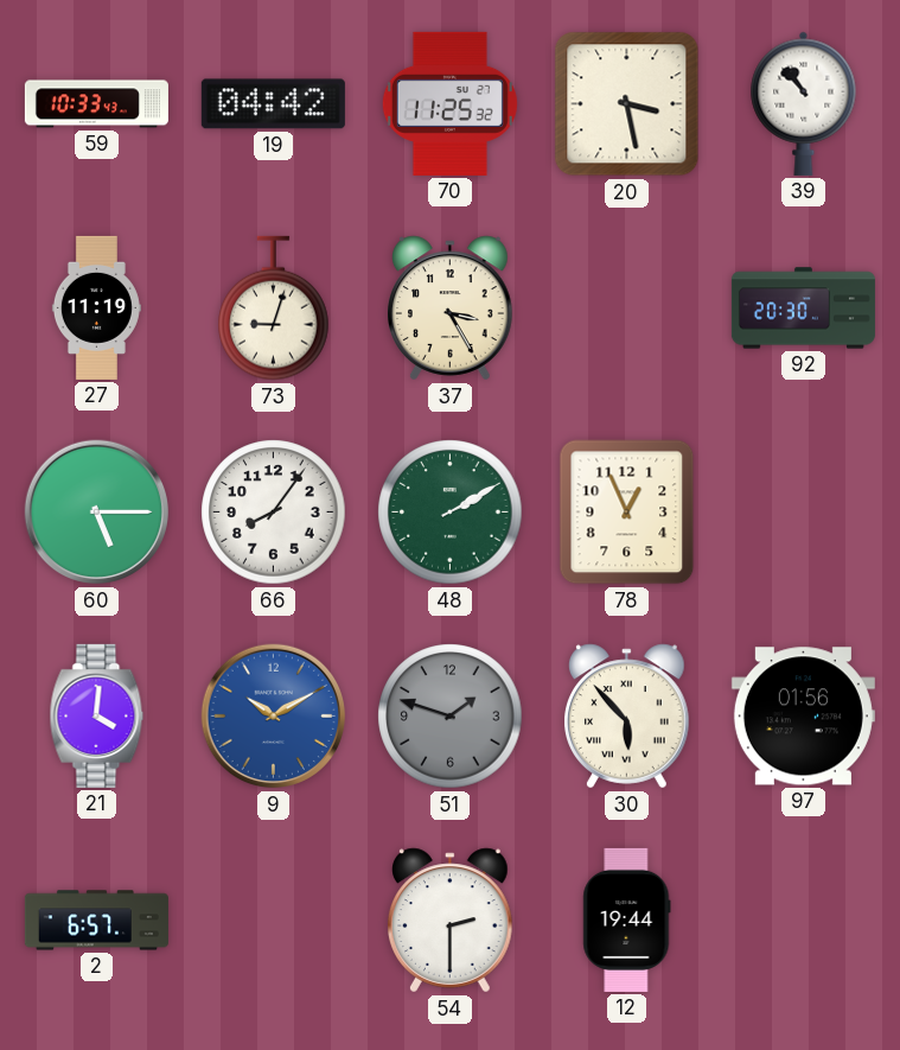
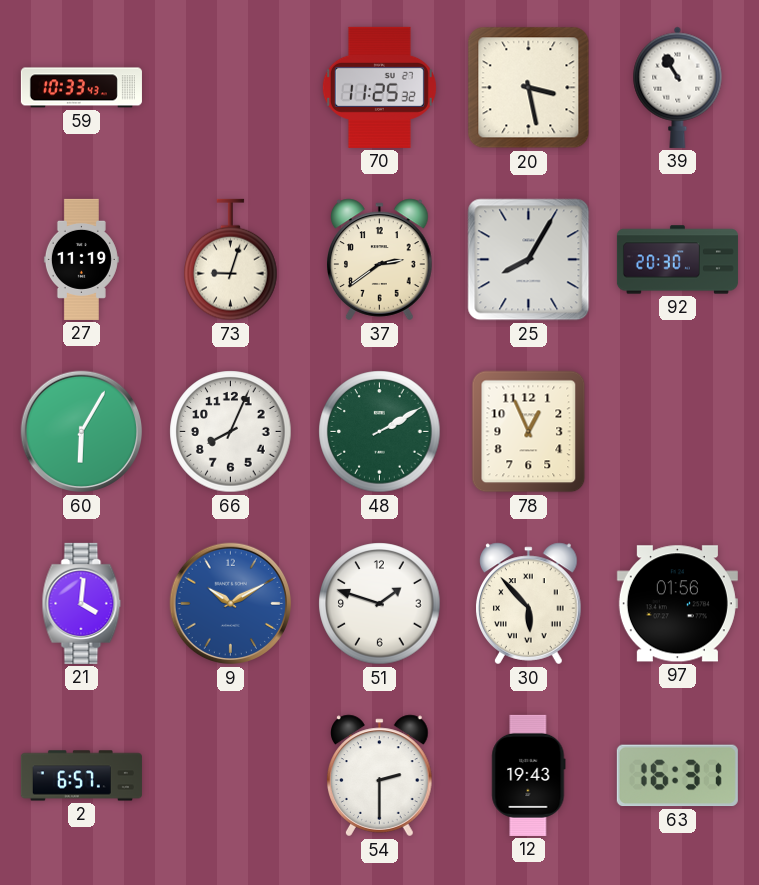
19: 04:42 -> none (273, 104)
39: 10:53 -> 10:55 (678, 87)
37: 3:25 -> 2:39 (380, 260)
25: none -> 8:05 (529, 260)
60: 5:15 -> 6:05 (82, 432)
66: 8:06 -> 8:04 (231, 432)
51 dial: grey -> white (380, 604)
12: 19:44 -> 19:43 (529, 775)
63: none -> 16:31 (677, 776)
